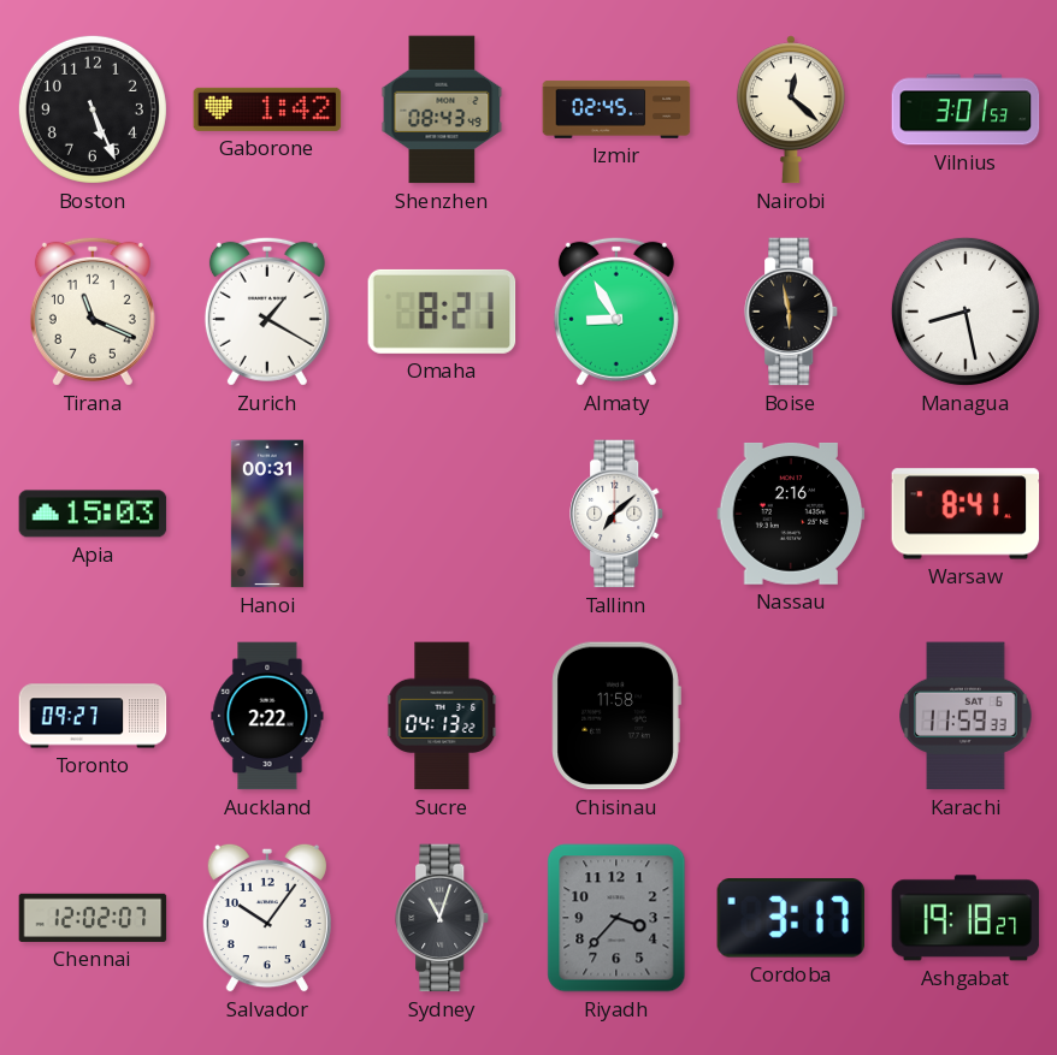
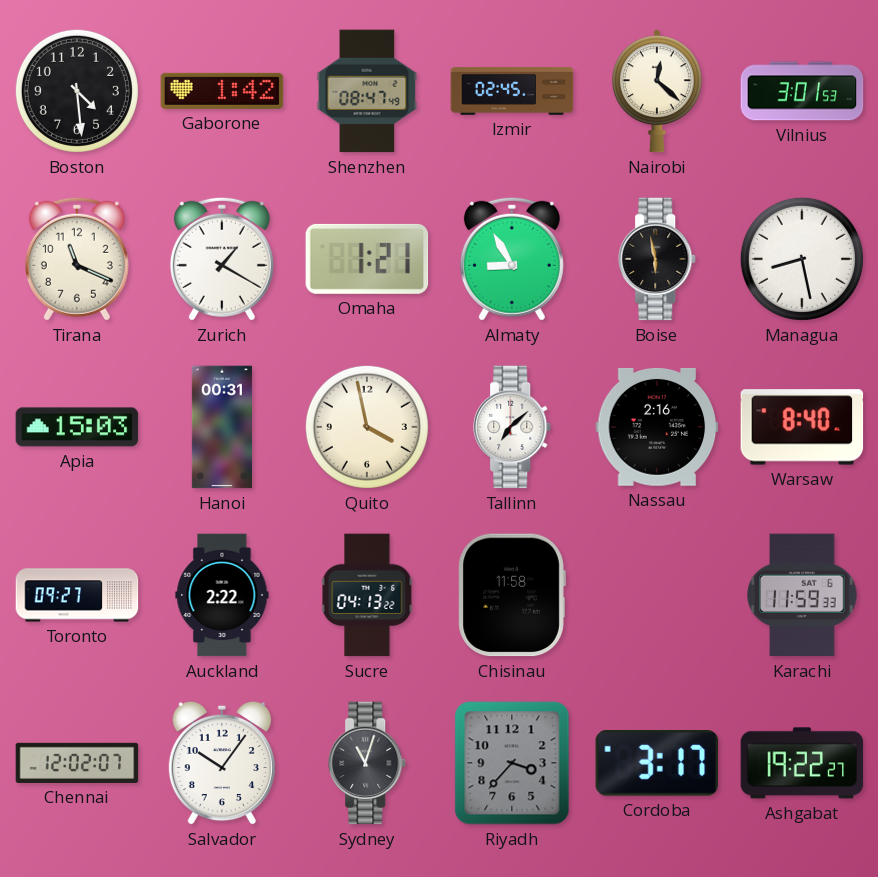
Boston: 5:26 -> 4:29 (77, 91)
Shenzhen: 08:43 -> 08:47 (367, 91)
Omaha: 8:21 -> 1:21 (367, 259)
Quito: none -> 3:58 (367, 427)
Warsaw: 8:41 -> 8:40 (802, 427)
Ashgabat: 19:18 -> 19:22 (802, 763)
